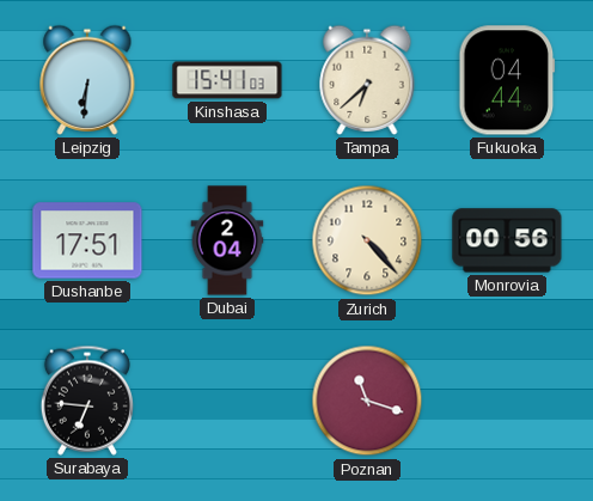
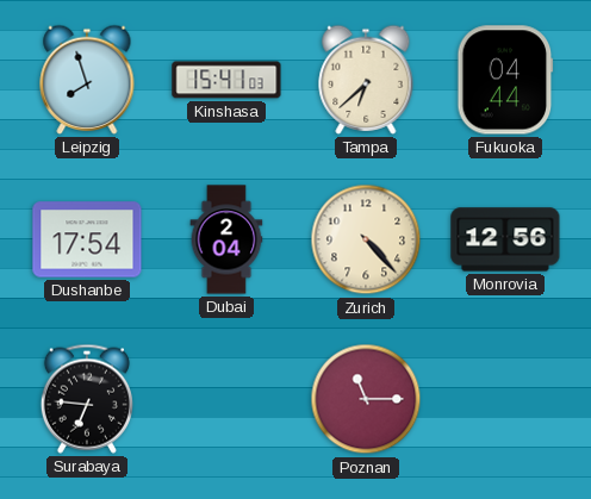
Leipzig: 6:31 -> 7:57 (87, 80)
Dushanbe: 17:51 -> 17:54 (87, 239)
Monrovia: 00:56 -> 12:56 (505, 239)
Poznan: 11:18 -> 11:15 (366, 399)
